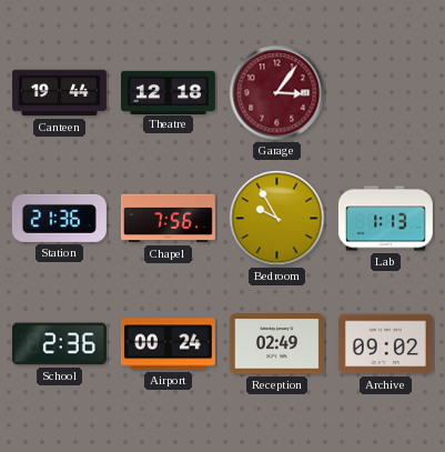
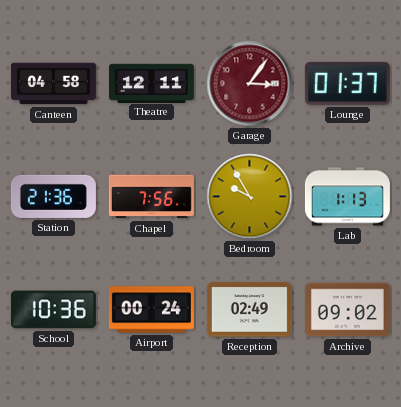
Canteen: 19:44 -> 04:58 (53, 84)
Theatre: 12:18 -> 12:11 (151, 83)
Lounge: none -> 01:37 (347, 83)
School: 2:36 -> 10:36 (53, 310)
